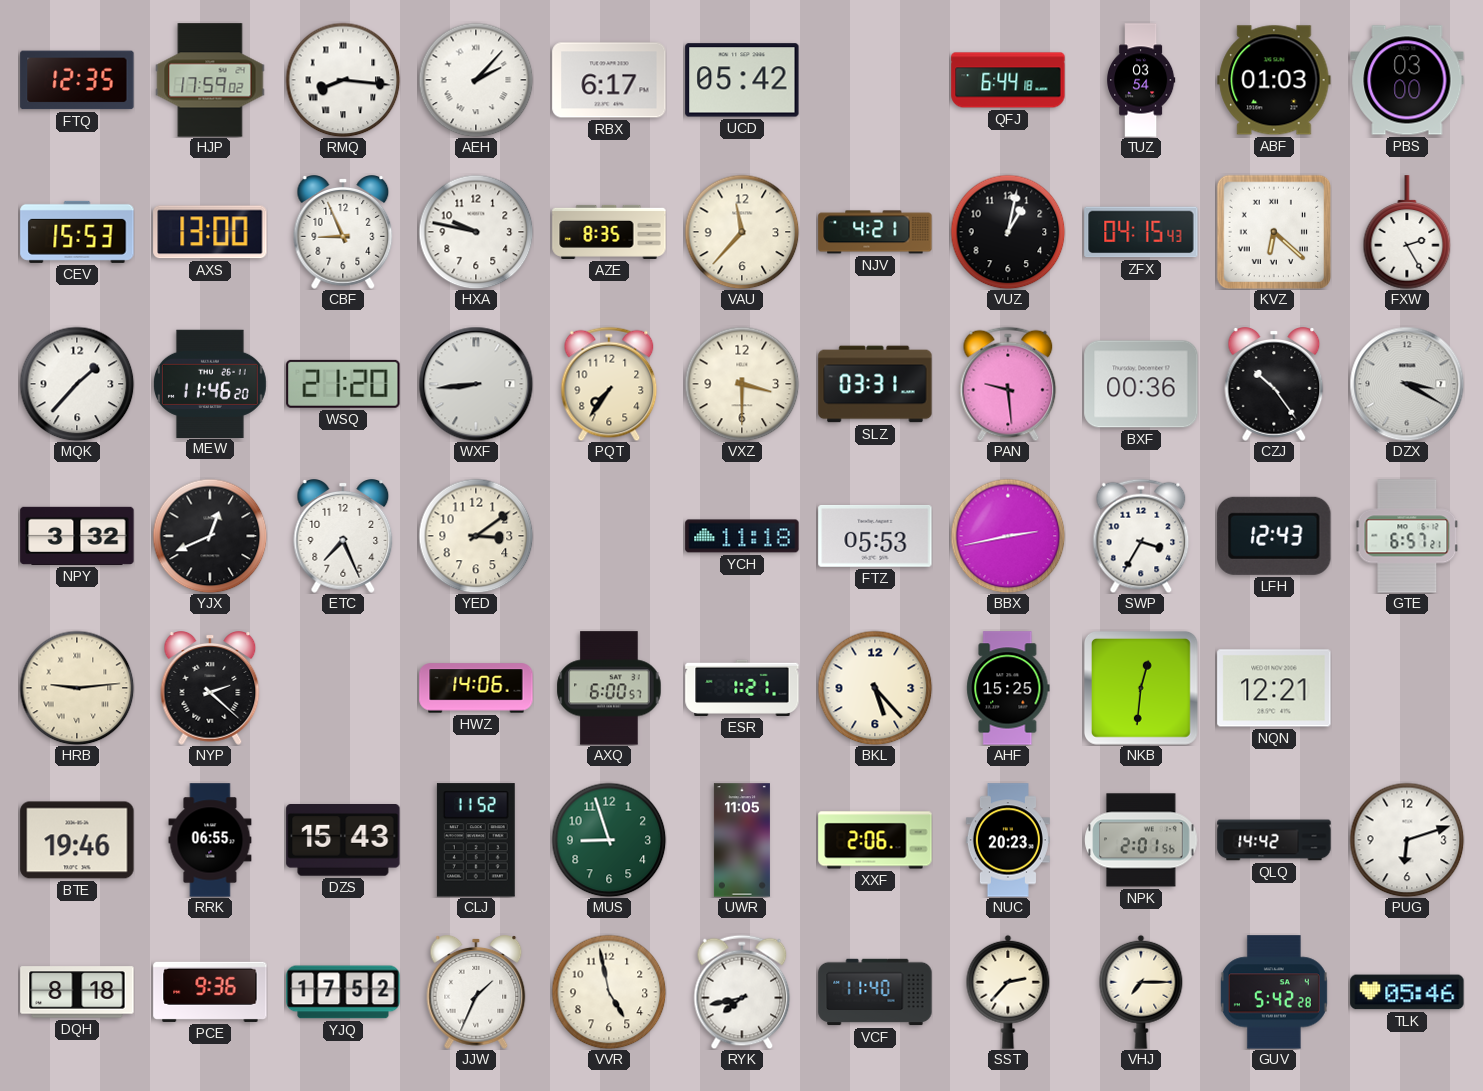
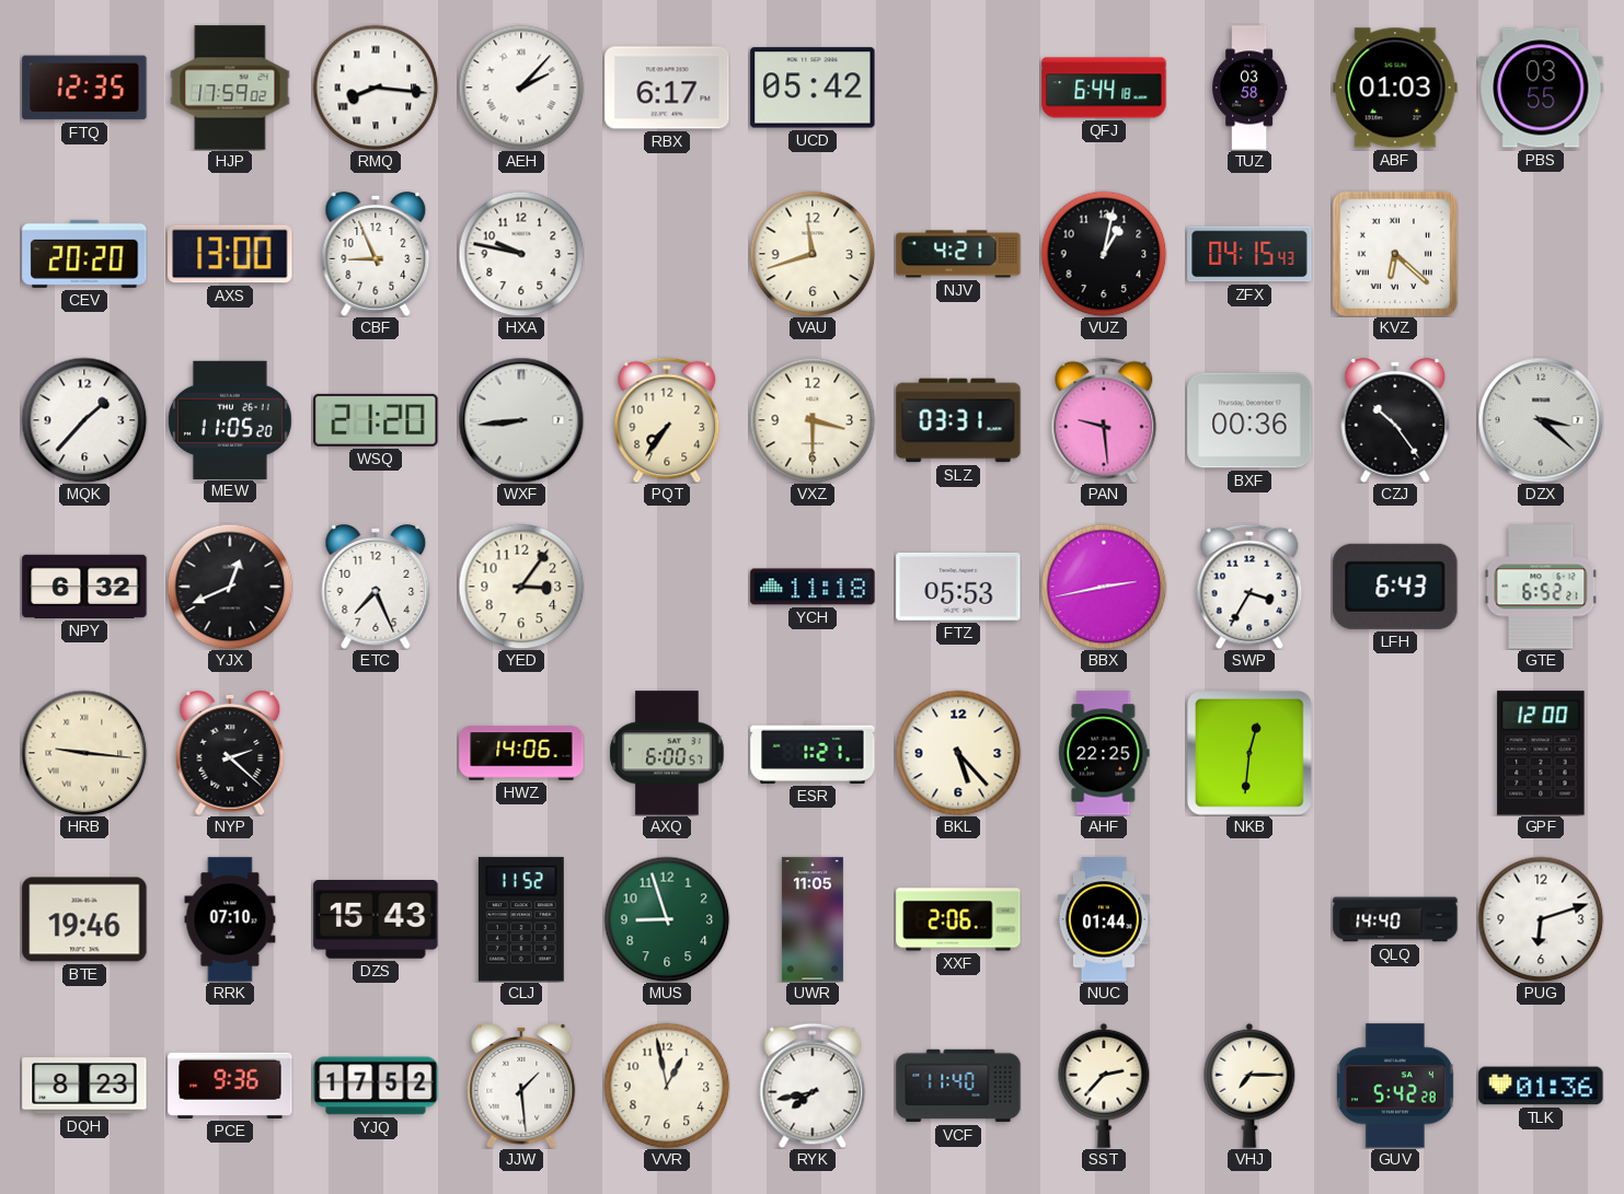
TUZ: 03:54 -> 03:58 (1251, 88)
PBS: 03:00 -> 03:55 (1541, 88)
CEV: 15:53 -> 20:20 (84, 254)
AZE: 8:35 -> none (609, 232)
VAU: 11:37 -> 11:42 (813, 254)
FXW: 2:25 -> none (1407, 232)
MEW: 11:46 -> 11:05 (230, 419)
DZX: 3:20 -> 3:22 (1541, 420)
NPY: 3:32 -> 6:32 (84, 587)
YED: 3:09 -> 3:06 (521, 587)
LFH: 12:43 -> 6:43 (1395, 587)
GTE: 6:57 -> 6:52 (1541, 587)
HRB: 9:14 -> 9:16 (84, 753)
AHF: 15:25 -> 22:25 (1104, 753)
NQN: 12:21 -> none (1274, 688)
GPF: none -> 12:00 (1541, 753)
RRK: 06:55 -> 07:10 (230, 919)
NUC: 20:23 -> 01:44 (1104, 919)
NPK: 2:01 -> none (1141, 840)
QLQ: 14:42 -> 14:40 (1395, 919)
DQH: 8:18 -> 8:23 (84, 1086)
JJW: 1:34 -> 1:29 (521, 1087)
VVR: 4:58 -> 12:58 (667, 1086)
TLK: 05:46 -> 01:36 (1541, 1086)
